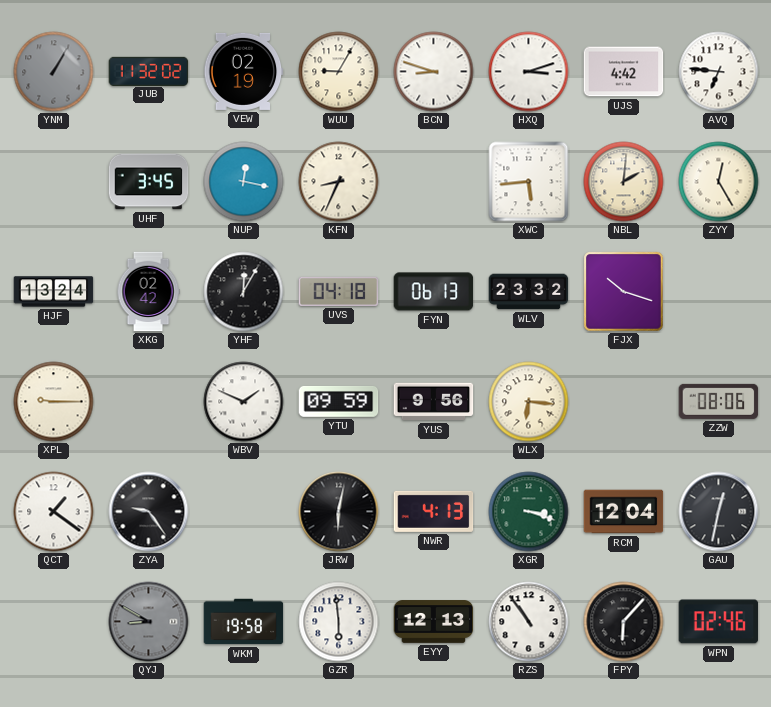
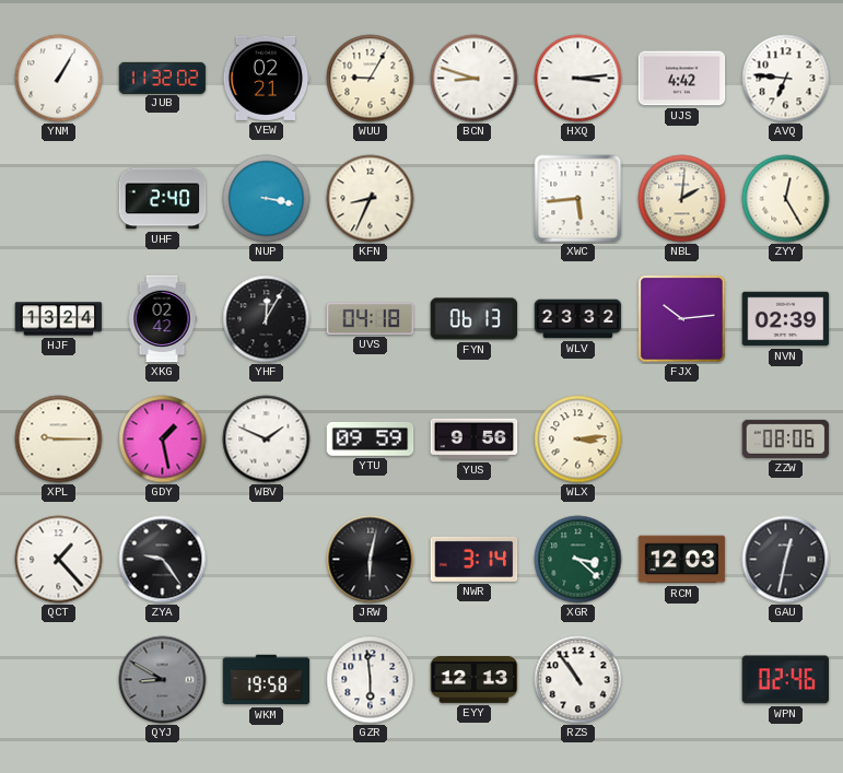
YNM dial: grey -> white (59, 79)
VEW: 02:19 -> 02:21 (267, 78)
HXQ: 3:12 -> 3:14 (578, 79)
UHF: 3:45 -> 2:40 (163, 199)
NUP: 12:17 -> 3:17 (267, 199)
FJX: 10:18 -> 10:14 (682, 319)
NVN: none -> 02:39 (786, 319)
GDY: none -> 1:28 (163, 440)
WLX: 6:16 -> 3:14 (578, 440)
QCT: 1:21 -> 1:23 (59, 560)
NWR: 4:13 -> 3:14 (475, 559)
XGR: 3:18 -> 3:22 (578, 560)
RCM: 12:04 -> 12:03 (682, 560)
FPY: 6:07 -> none (624, 622)
